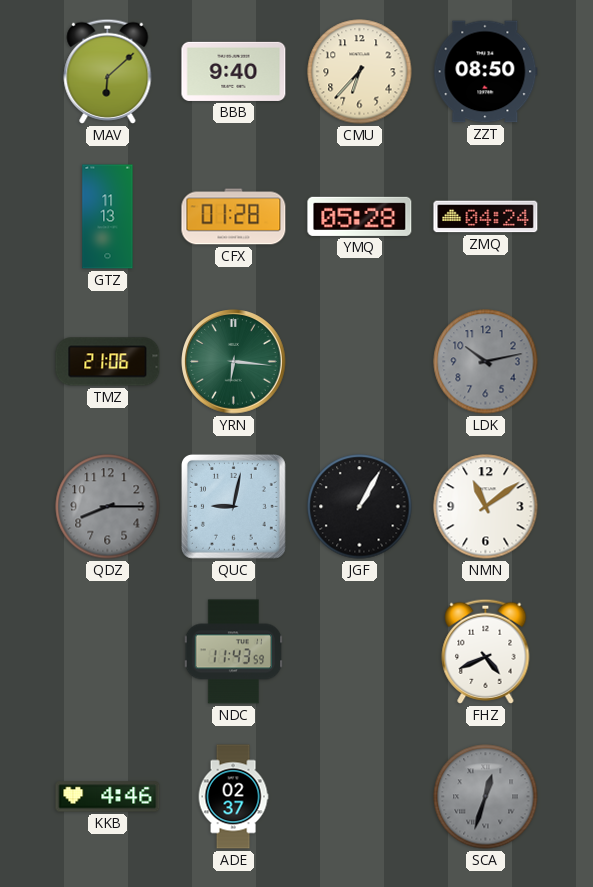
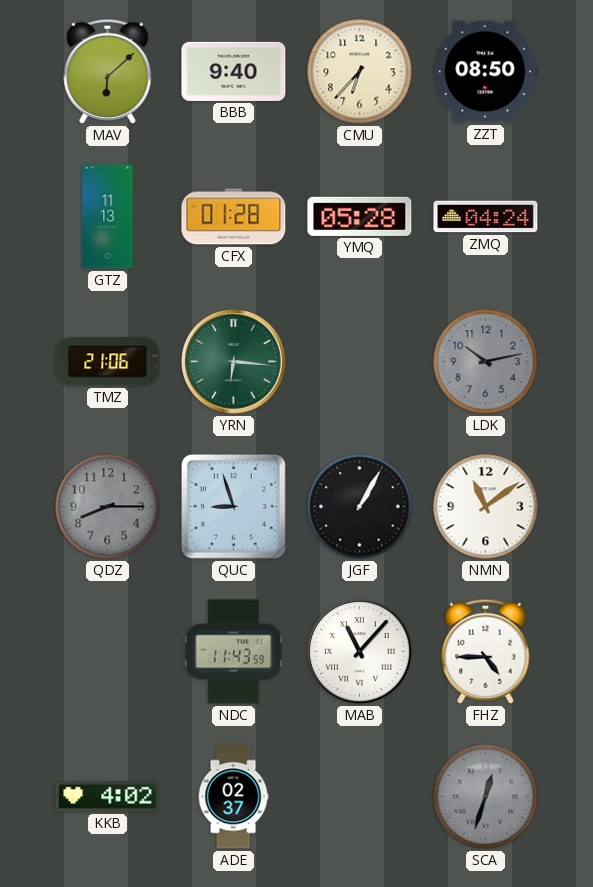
QUC: 9:02 -> 8:57 (233, 506)
MAB: none -> 11:07 (360, 652)
FHZ: 4:41 -> 4:45 (486, 651)
KKB: 4:46 -> 4:02 (108, 797)
